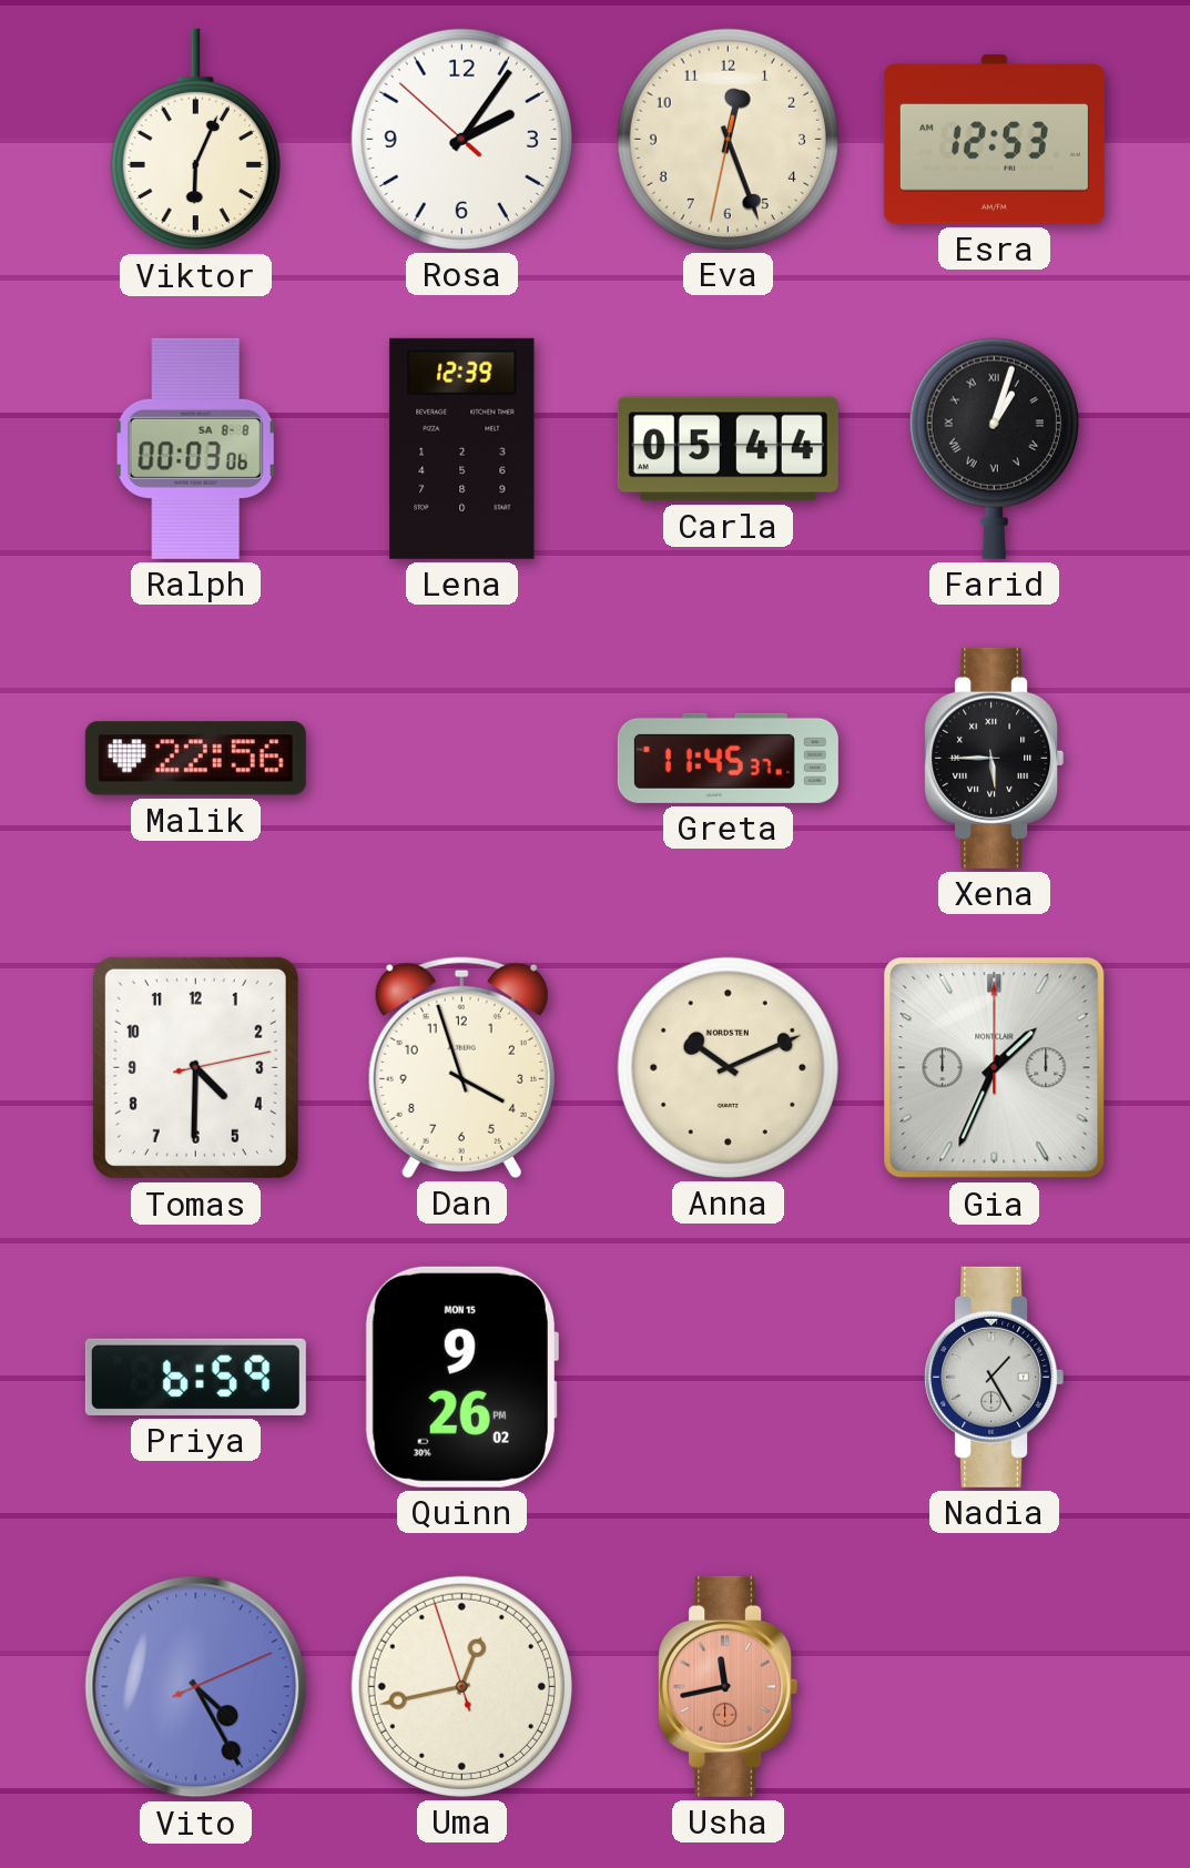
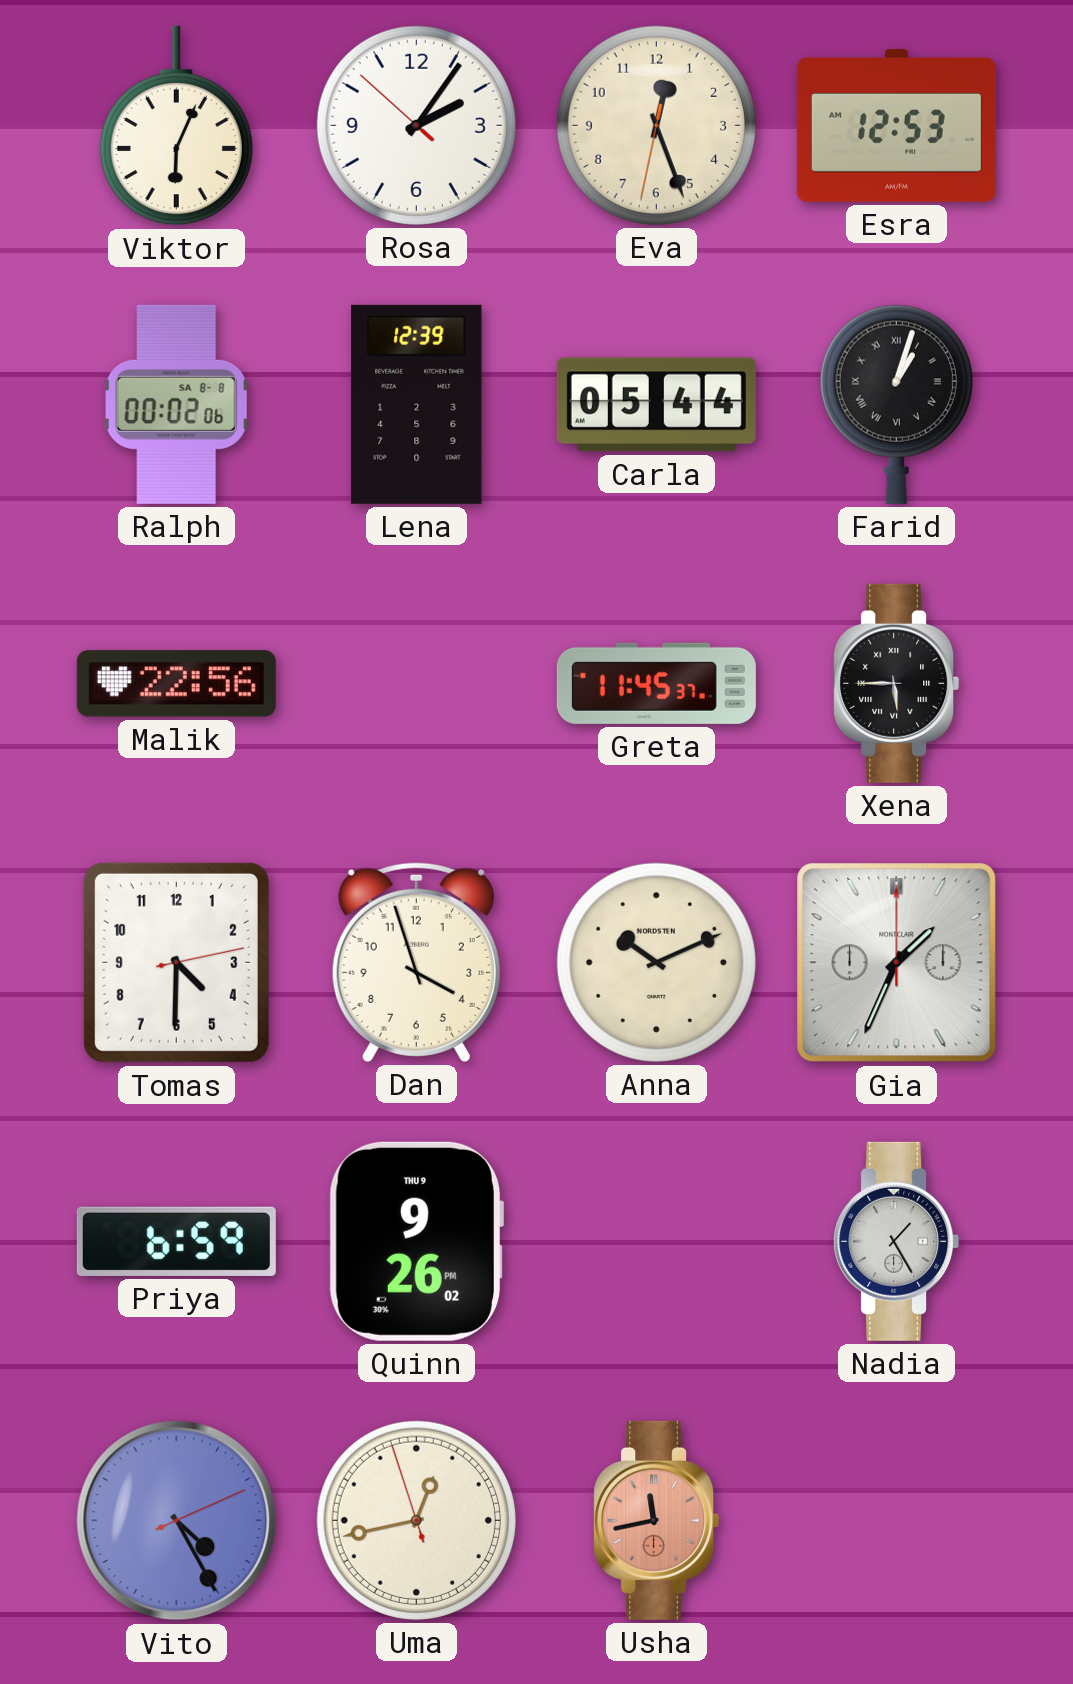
Ralph: 00:03 -> 00:02 (176, 404)
Quinn date: MON 15 -> THU 9 (415, 1241)
